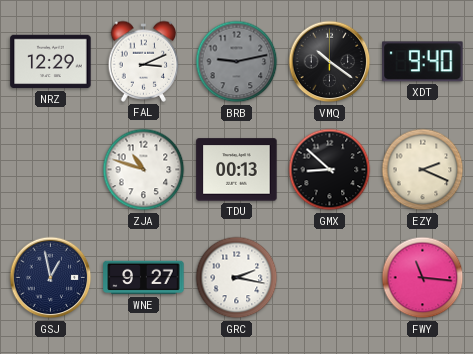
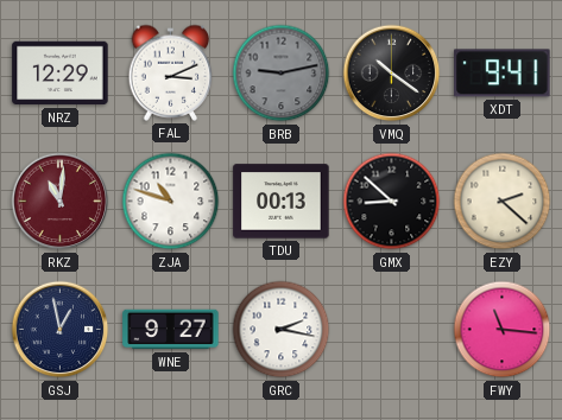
XDT: 9:40 -> 9:41 (503, 74)
RKZ: none -> 11:01 (61, 202)
EZY: 2:19 -> 2:22 (503, 202)
